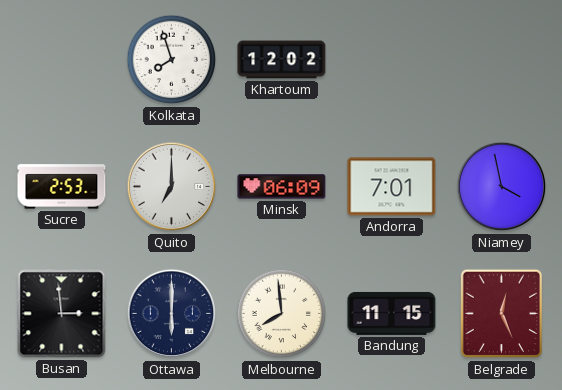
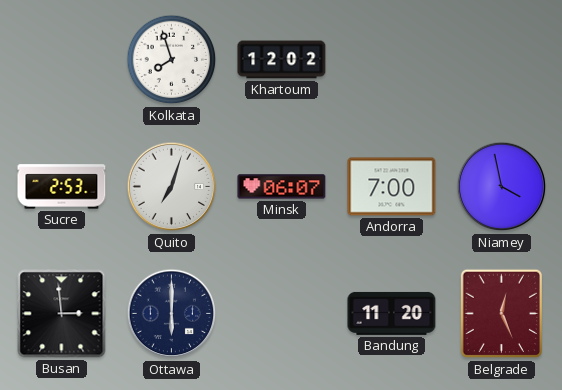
Quito: 7:00 -> 7:03 (172, 187)
Minsk: 06:09 -> 06:07 (282, 187)
Andorra: 7:01 -> 7:00 (392, 187)
Melbourne: 7:59 -> none (282, 314)
Bandung: 11:15 -> 11:20 (392, 313)
